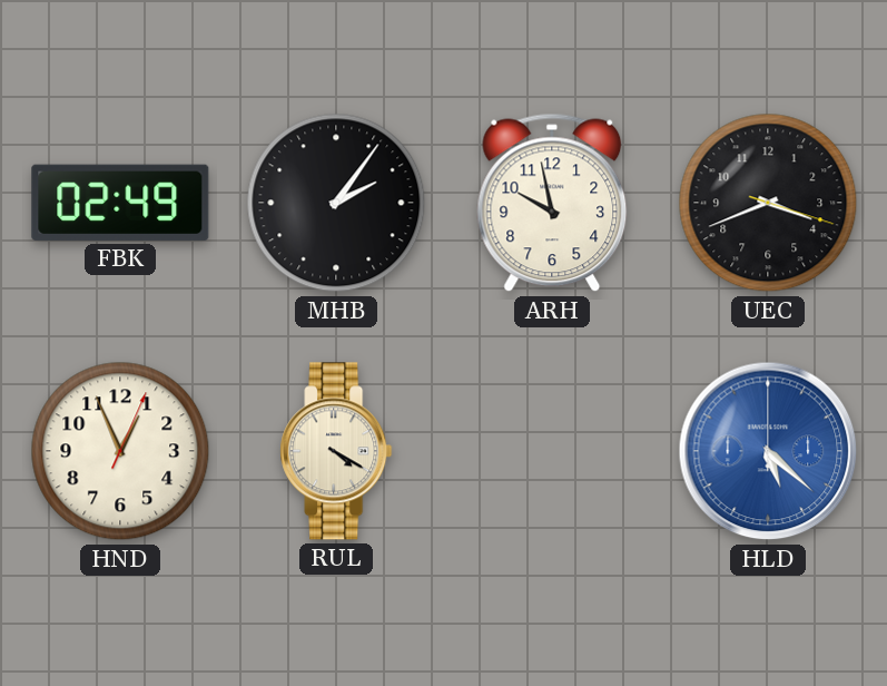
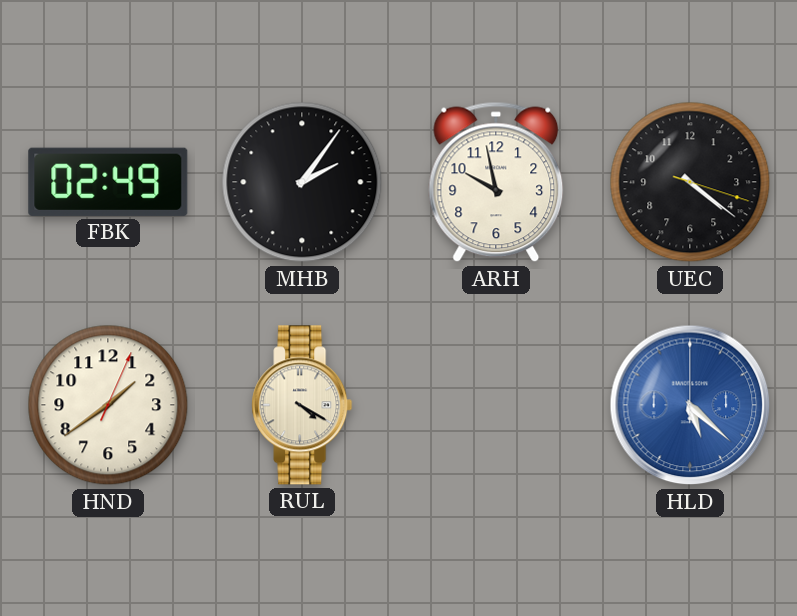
UEC: 3:41 -> 4:21 (690, 182)
HND: 12:56 -> 1:39 (108, 405)
